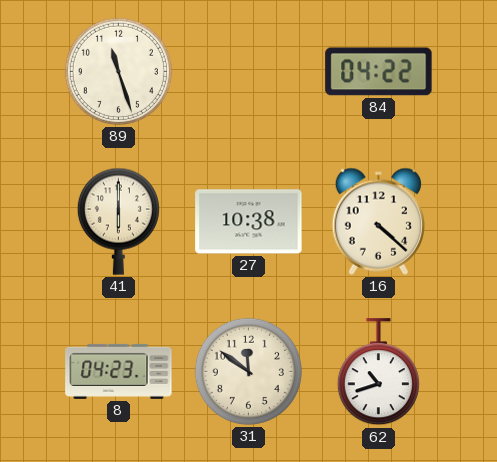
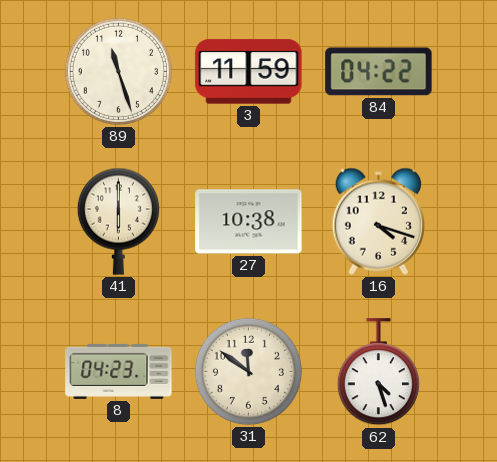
3: none -> 11:59 (249, 72)
16: 4:22 -> 4:18 (378, 221)
62: 10:42 -> 4:27 (378, 372)
